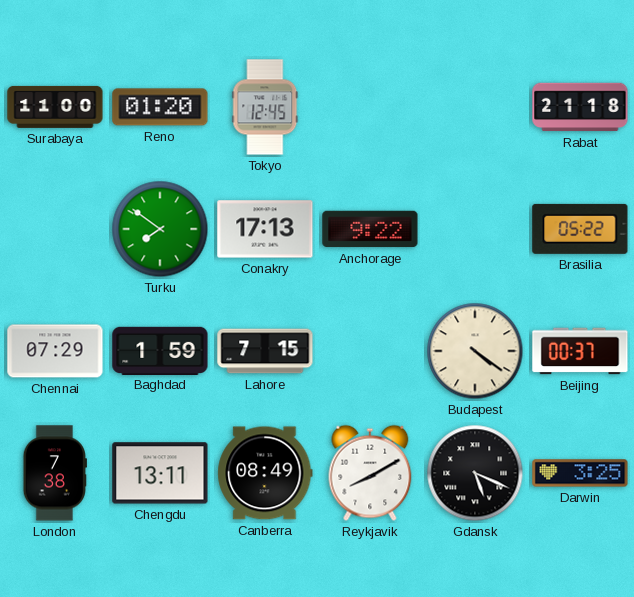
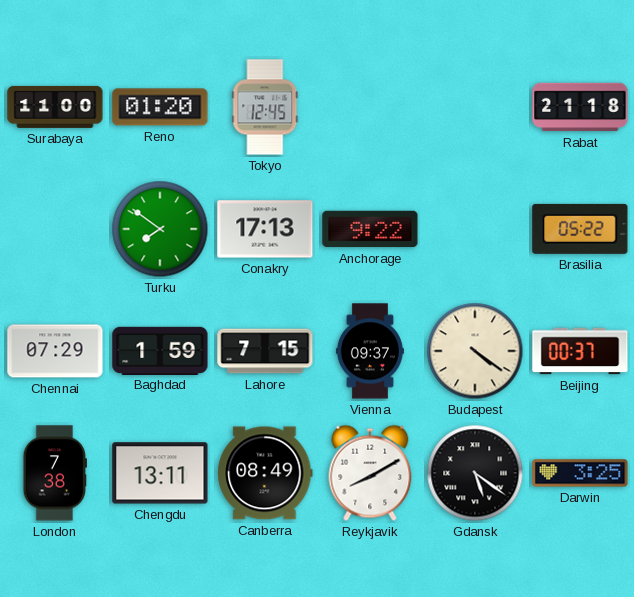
Vienna: none -> 09:37 (370, 351)
Gdansk: 5:19 -> 5:21 (475, 473)
